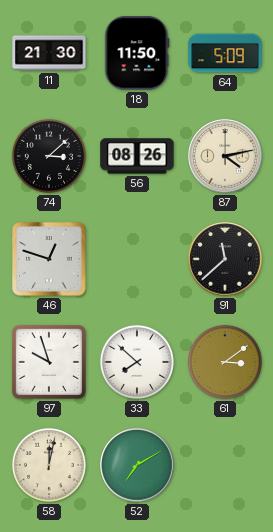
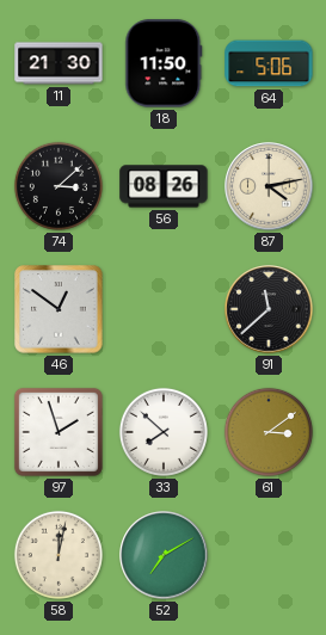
64: 5:09 -> 5:06 (269, 63)
46: 12:48 -> 12:51 (59, 309)
97: 9:57 -> 1:57 (59, 432)
